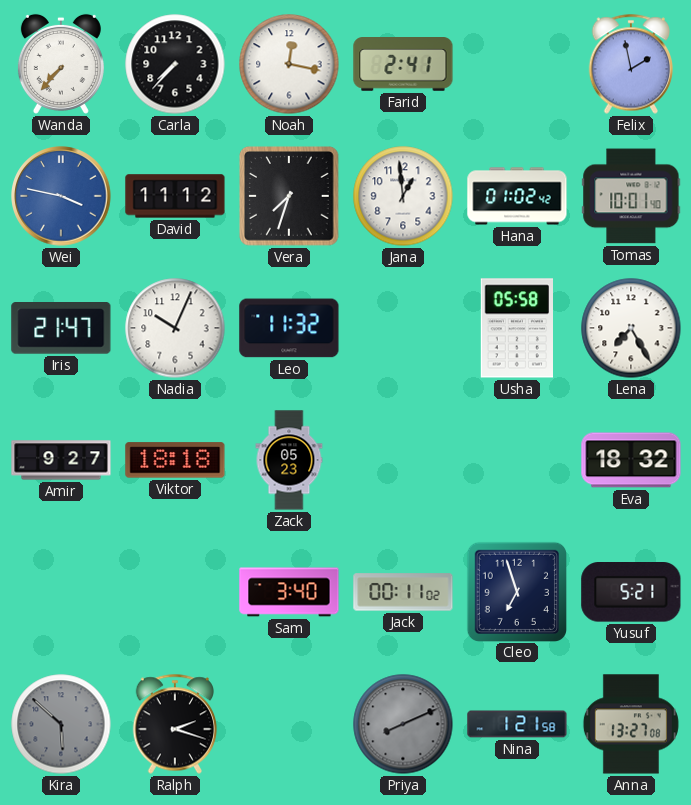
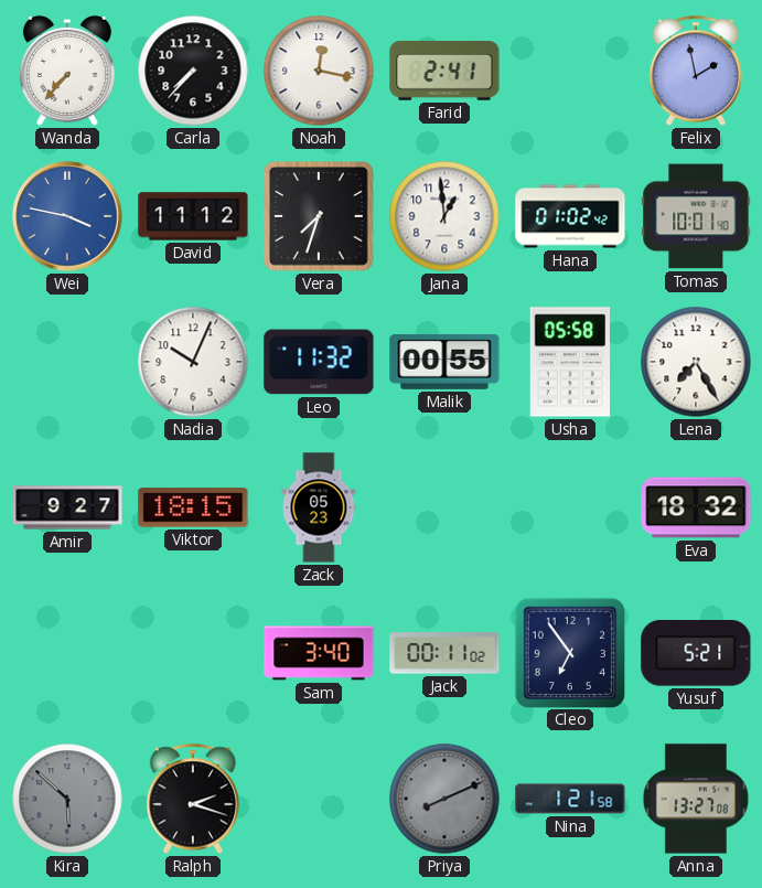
Iris: 21:47 -> none (61, 328)
Malik: none -> 00:55 (444, 362)
Viktor: 18:18 -> 18:15 (193, 507)
Cleo: 6:57 -> 6:54 (569, 652)
